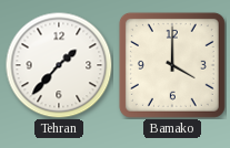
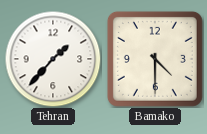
Bamako: 4:00 -> 4:30 (155, 59)
